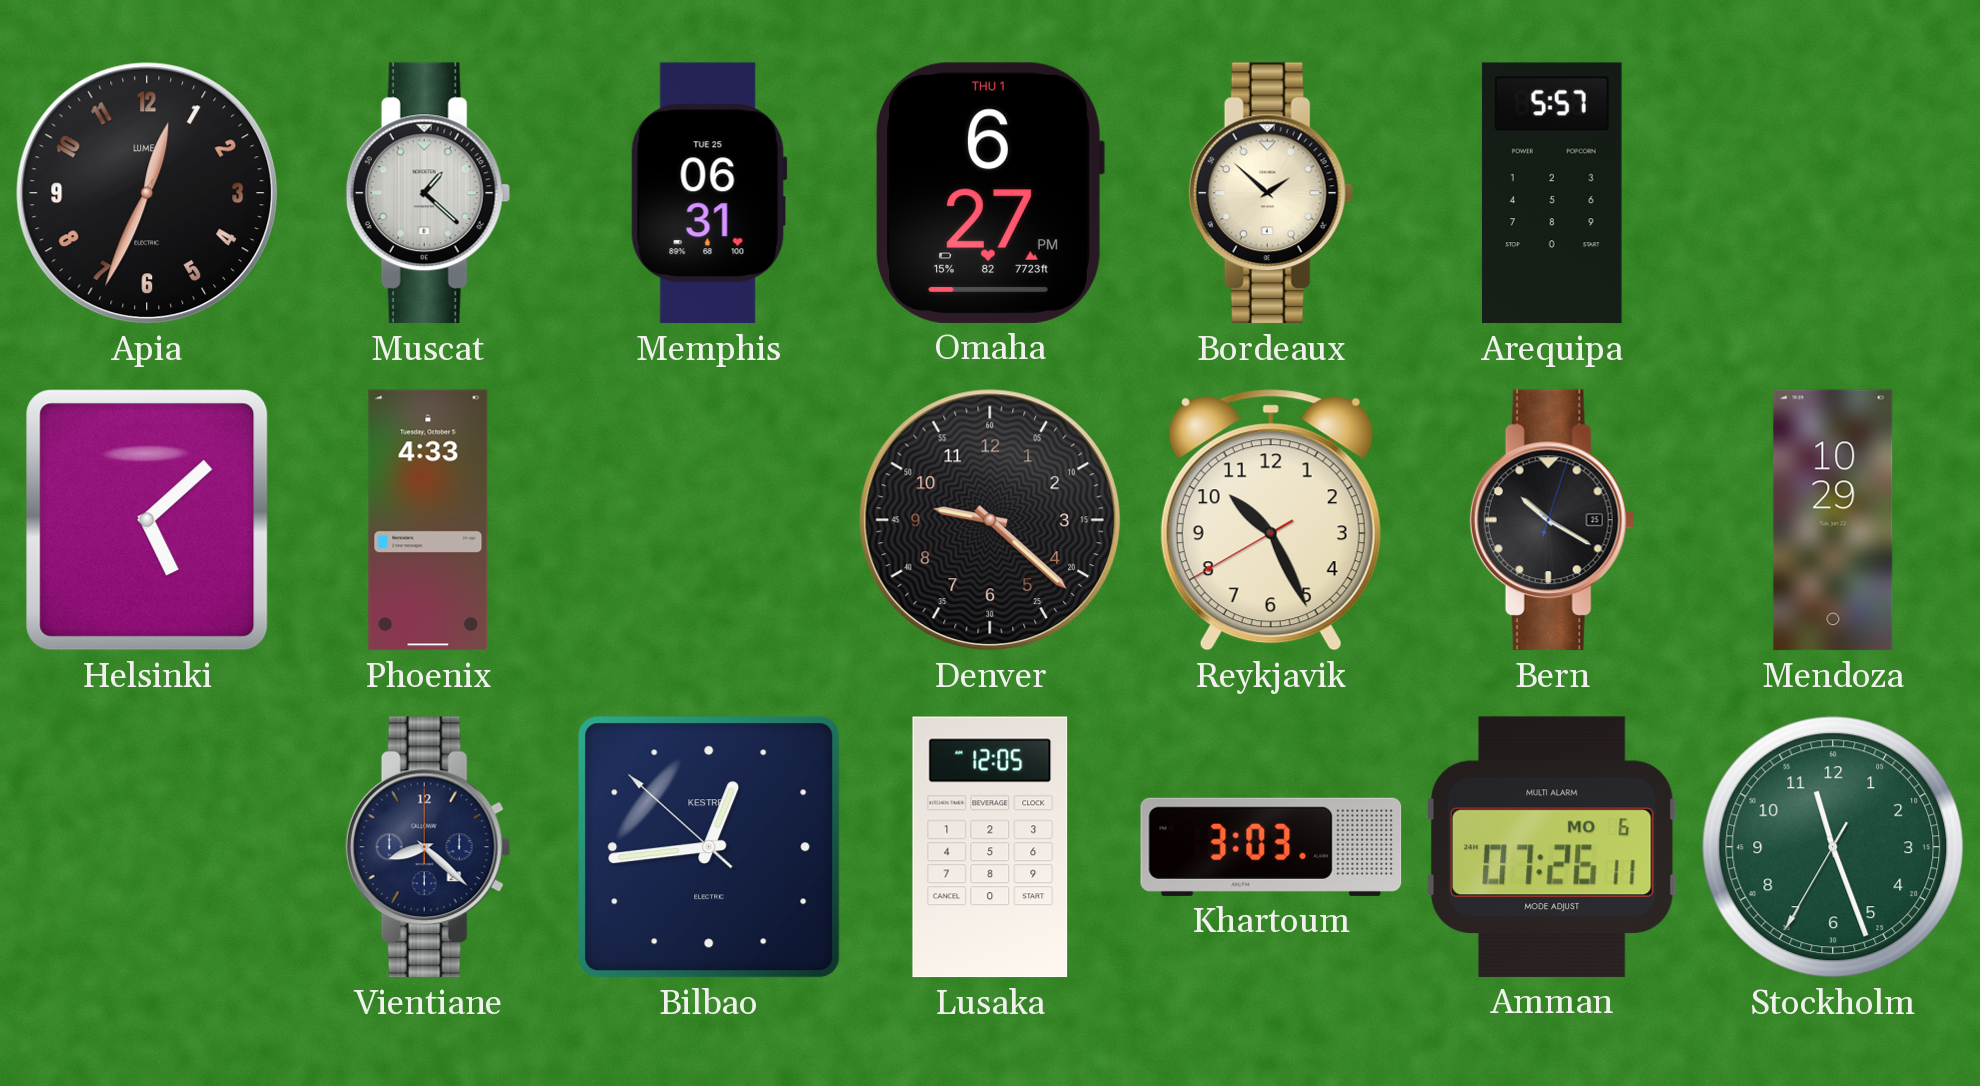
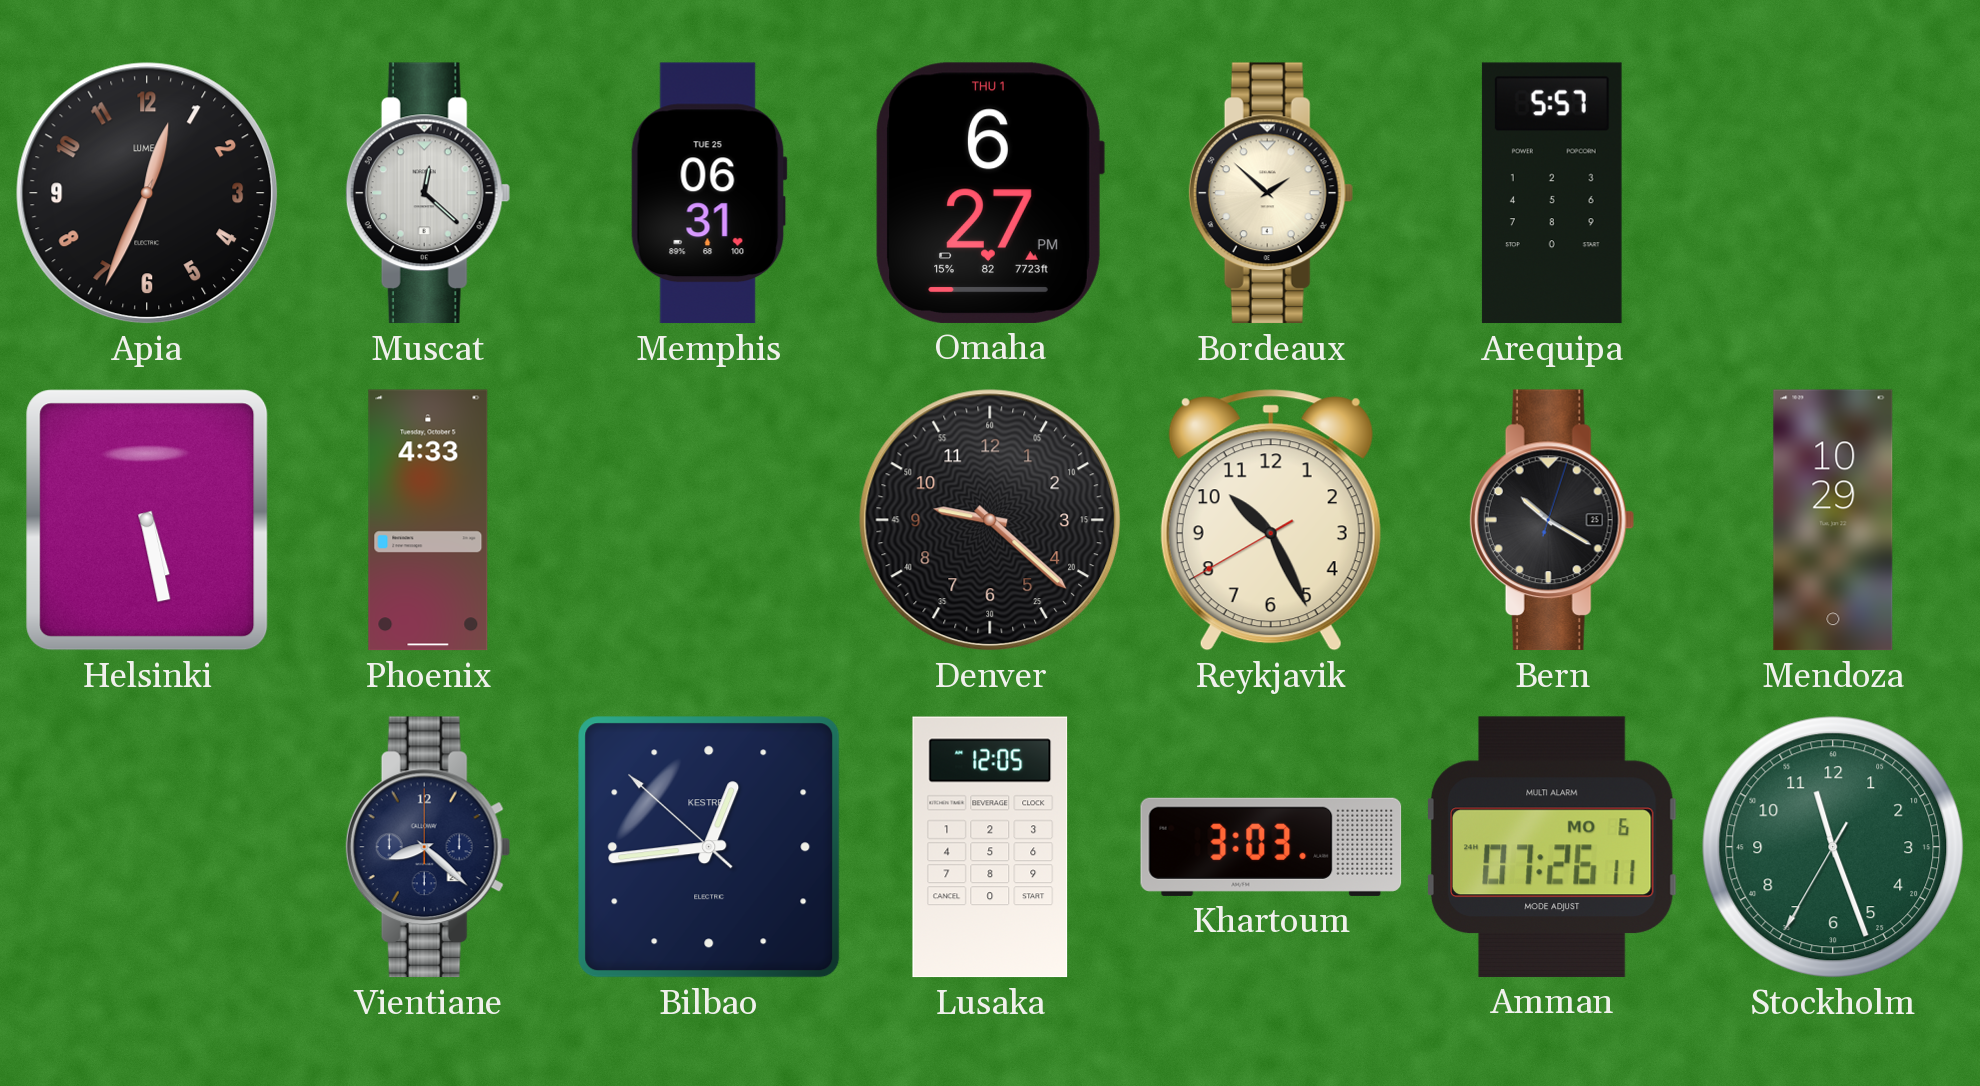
Muscat: 1:22 -> 12:22 (428, 193)
Helsinki: 5:08 -> 5:28 (147, 520)
